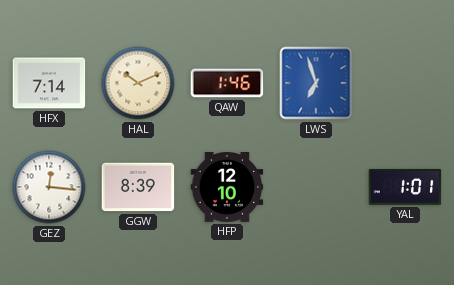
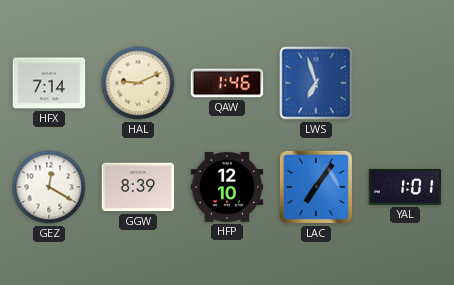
HAL: 10:11 -> 9:11 (138, 83)
GEZ: 12:16 -> 12:20 (49, 187)
LAC: none -> 7:06 (316, 187)
